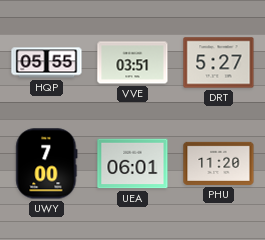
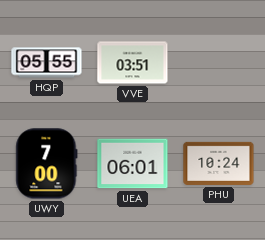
DRT: 5:27 -> none (219, 63)
PHU: 11:20 -> 10:24 (219, 163)
